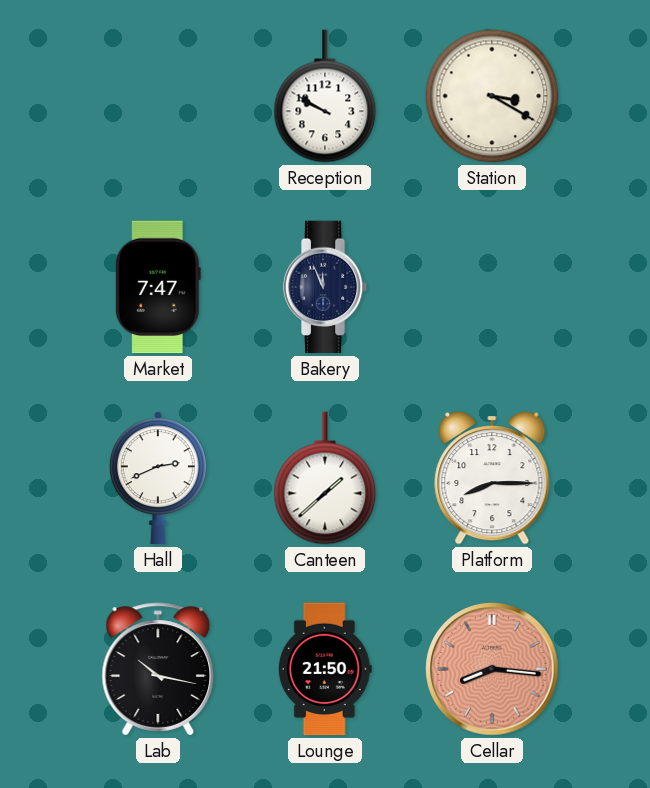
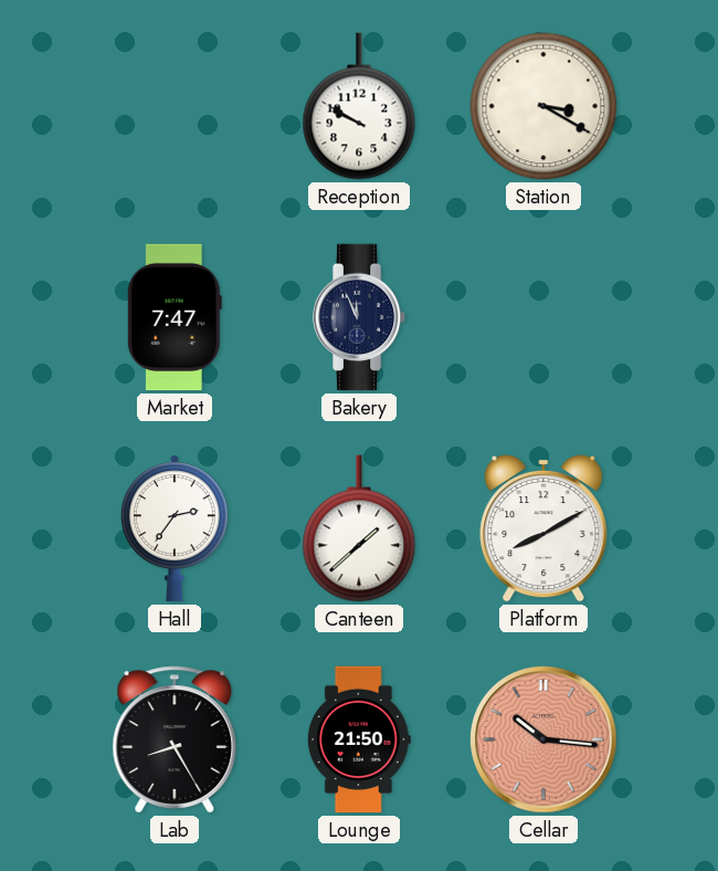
Hall: 2:41 -> 2:36 (175, 528)
Platform: 8:15 -> 8:10 (543, 528)
Lab: 10:17 -> 8:25 (175, 739)
Cellar: 8:16 -> 10:16 (543, 739)
